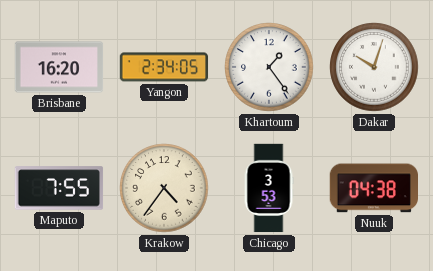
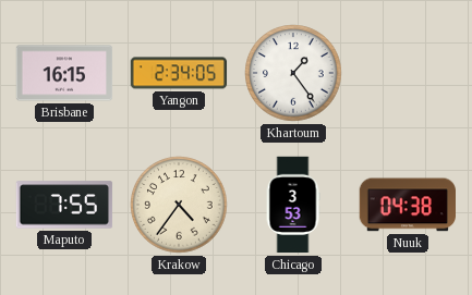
Brisbane: 16:20 -> 16:15 (64, 73)
Dakar: 10:03 -> none (374, 67)
